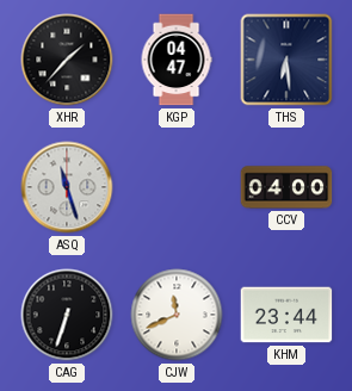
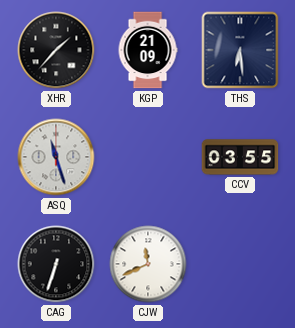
KGP: 04:47 -> 21:09 (148, 50)
CCV: 04:00 -> 03:55 (240, 157)
KHM: 23:44 -> none (286, 315)
